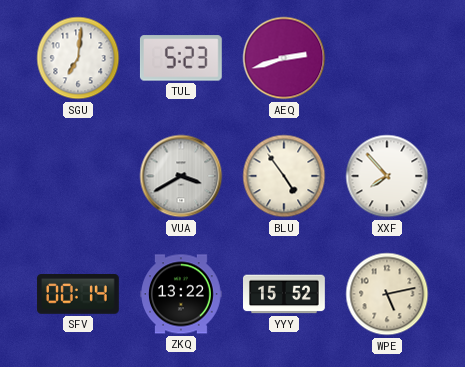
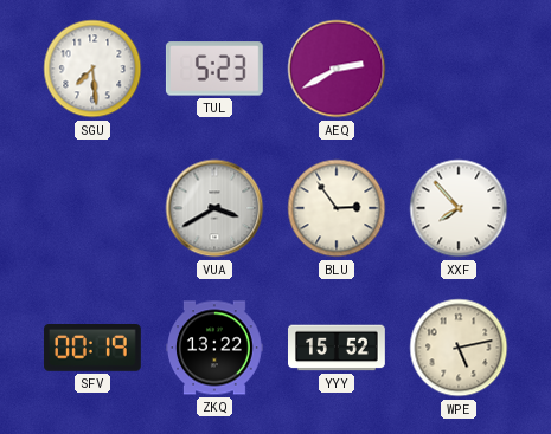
SGU: 7:01 -> 7:29 (92, 69)
AEQ: 2:42 -> 2:40 (337, 69)
BLU: 4:54 -> 2:54 (337, 208)
SFV: 00:14 -> 00:19 (92, 348)
